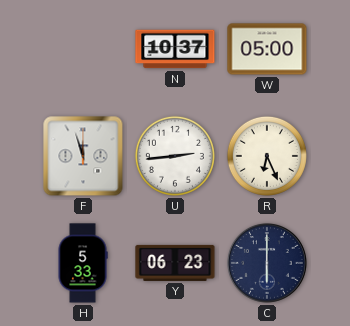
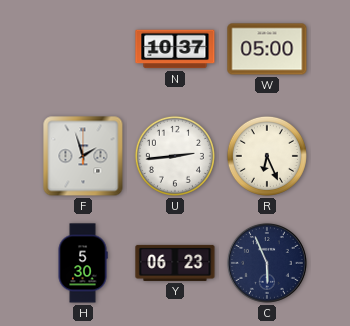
F: 11:57 -> 1:57 (83, 156)
H: 5:33 -> 5:30 (83, 263)
C: 6:00 -> 5:56 (268, 264)
